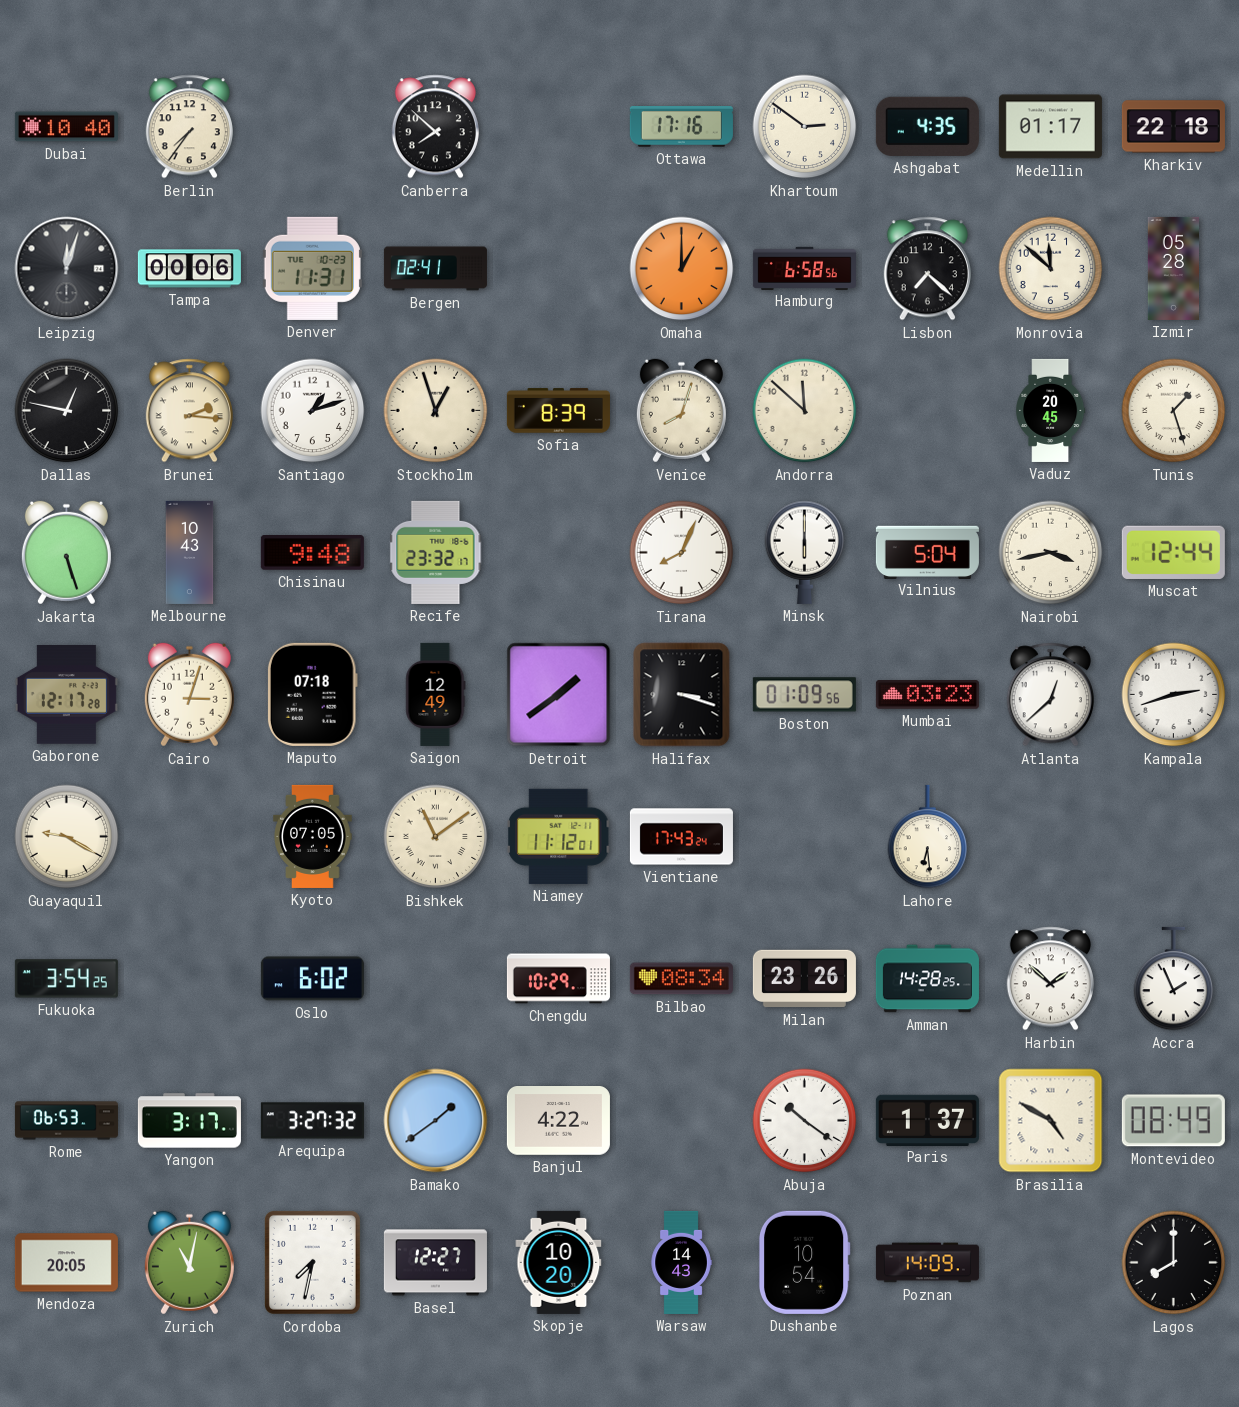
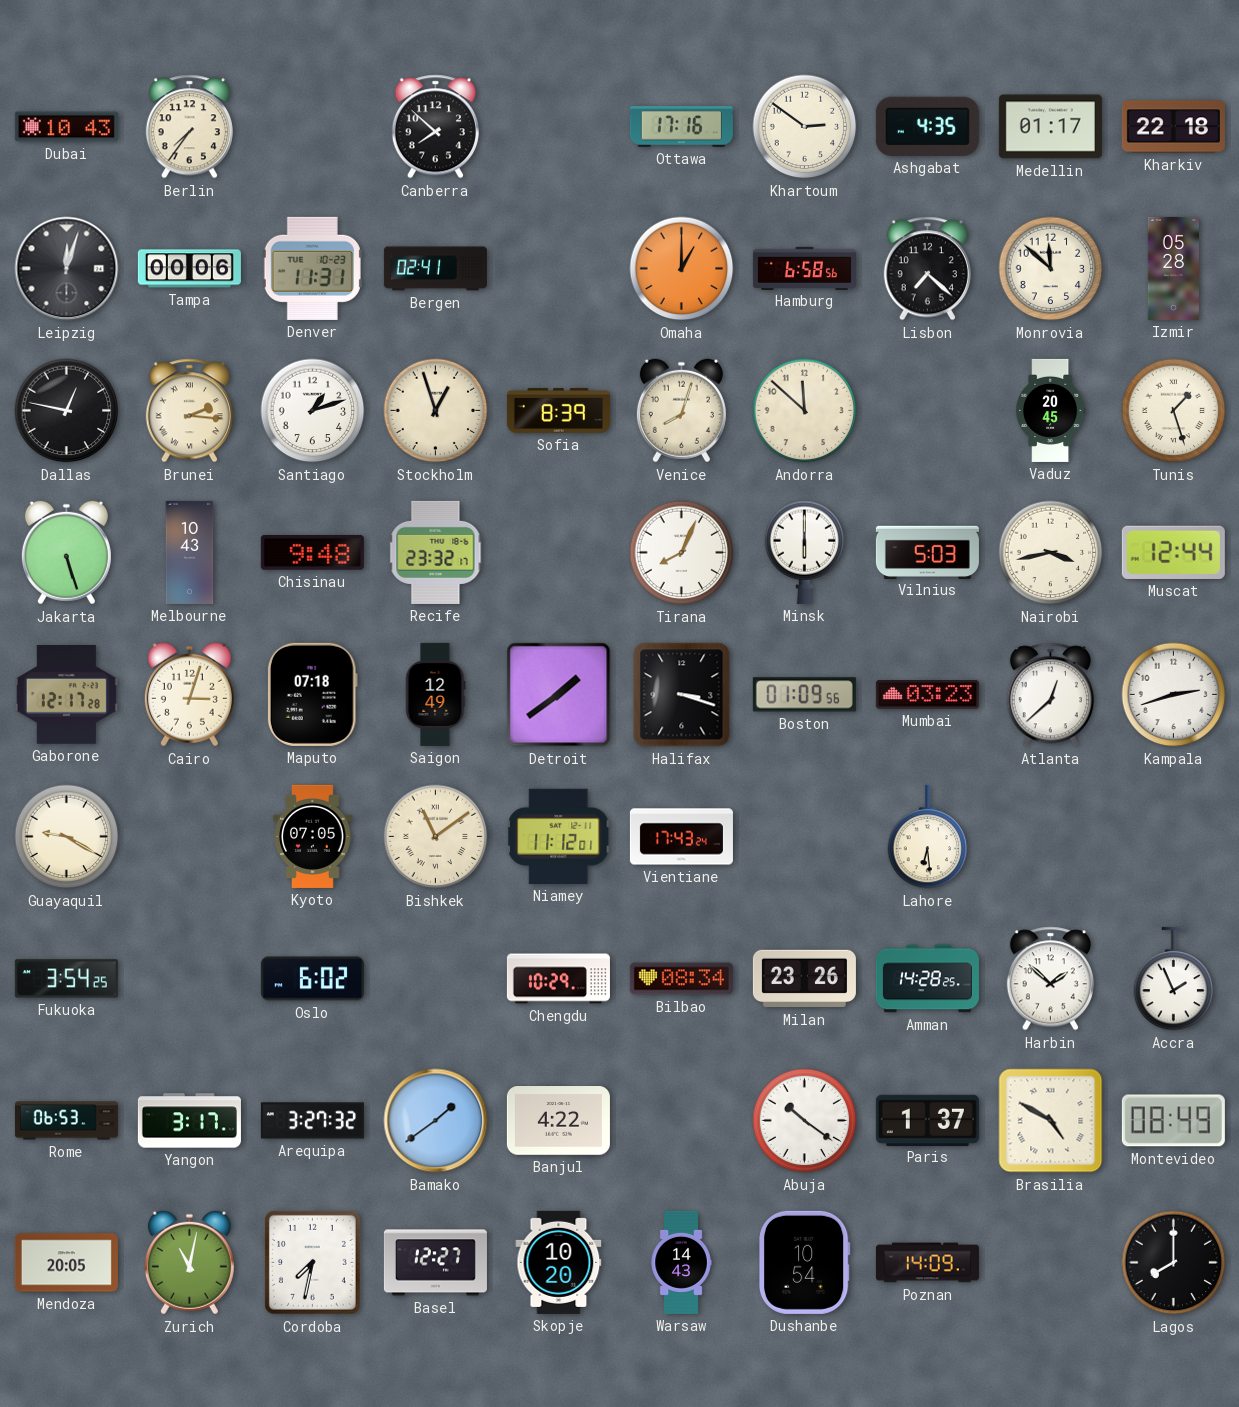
Dubai: 10:40 -> 10:43 (66, 127)
Vilnius: 5:04 -> 5:03 (927, 552)
